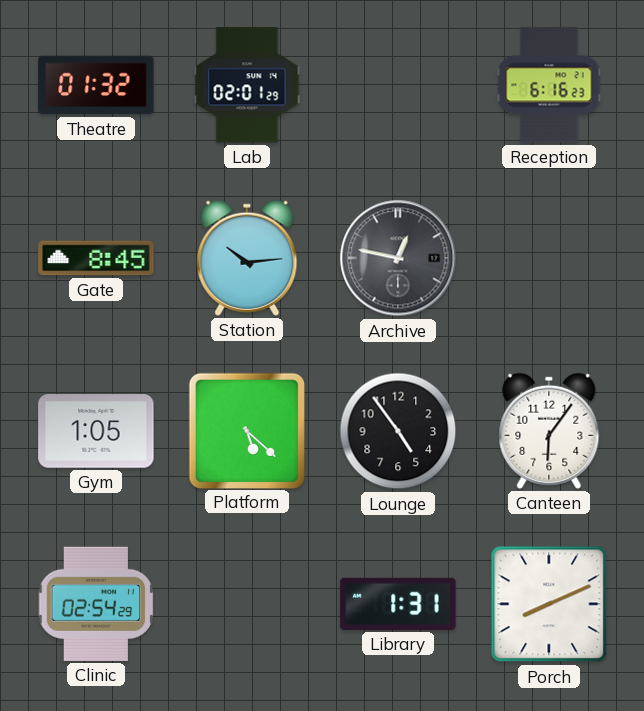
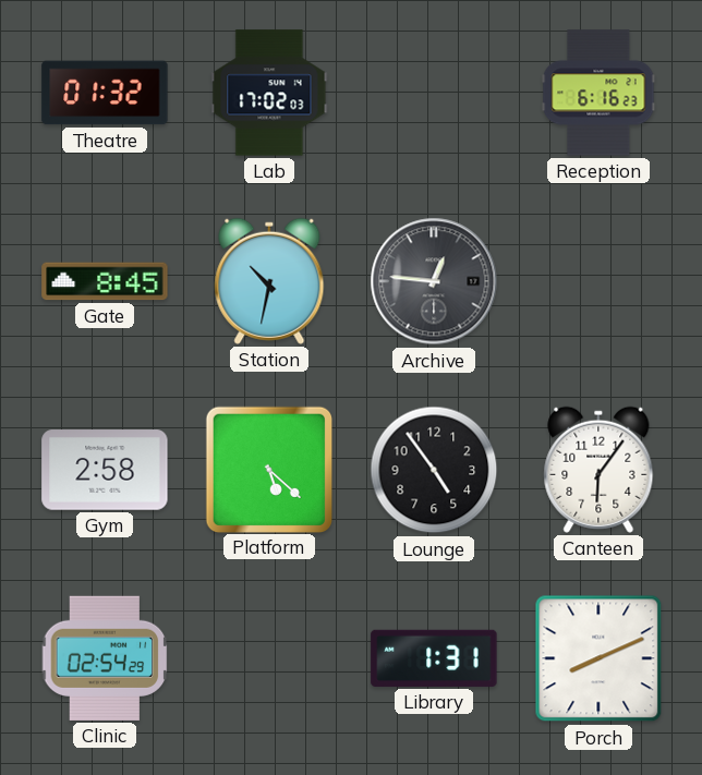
Lab: 02:01 -> 17:02 (269, 93)
Station: 10:14 -> 10:32 (269, 281)
Archive: 12:47 -> 12:46 (434, 281)
Gym: 1:05 -> 2:58 (105, 470)
